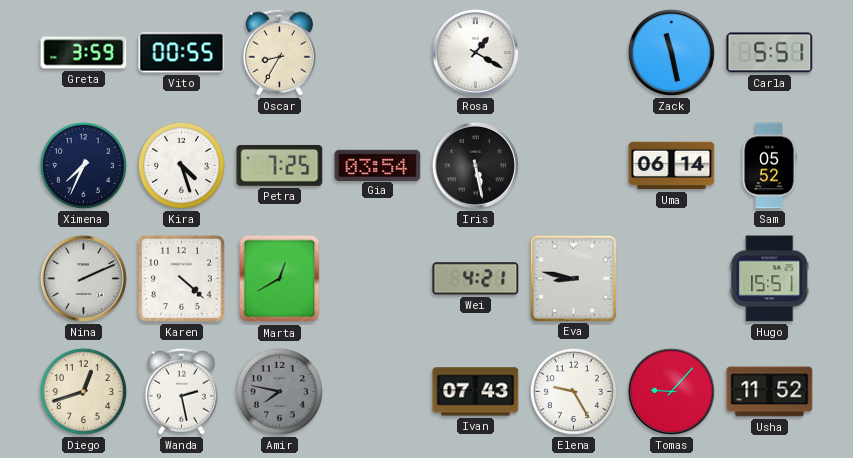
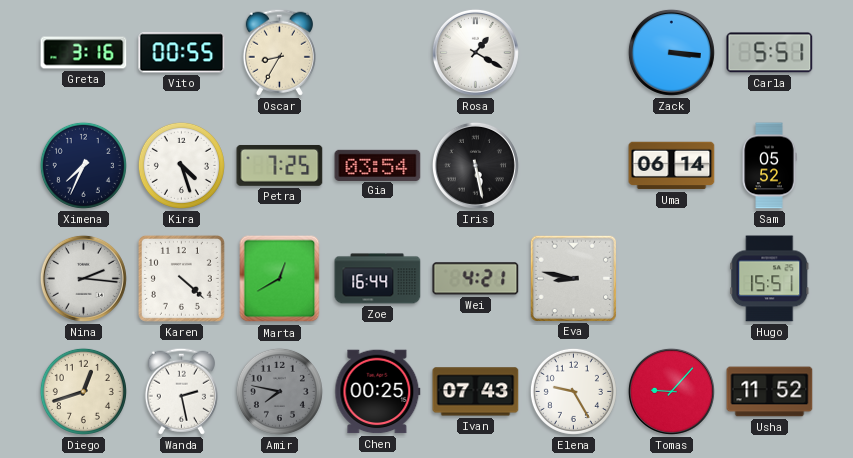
Greta: 3:59 -> 3:16 (84, 53)
Zack: 11:28 -> 3:16 (671, 52)
Nina: 2:11 -> 2:16 (83, 278)
Zoe: none -> 16:44 (378, 279)
Chen: none -> 00:25 (378, 392)
